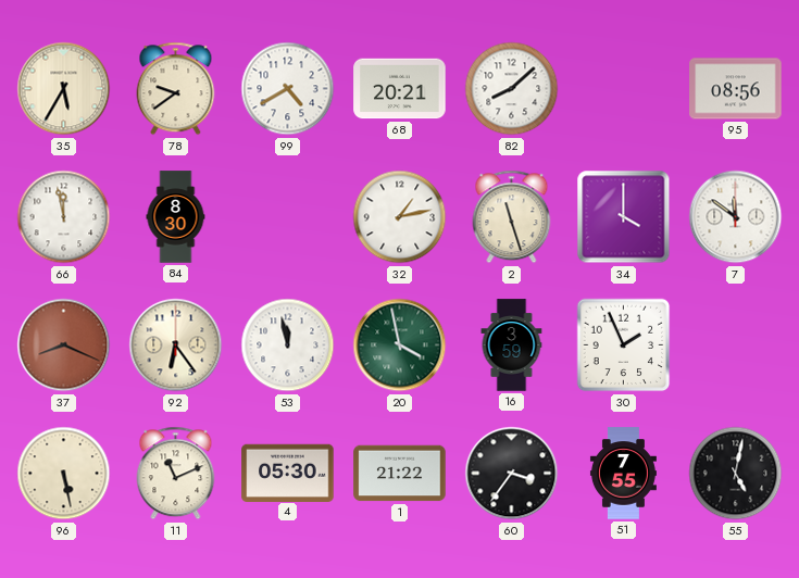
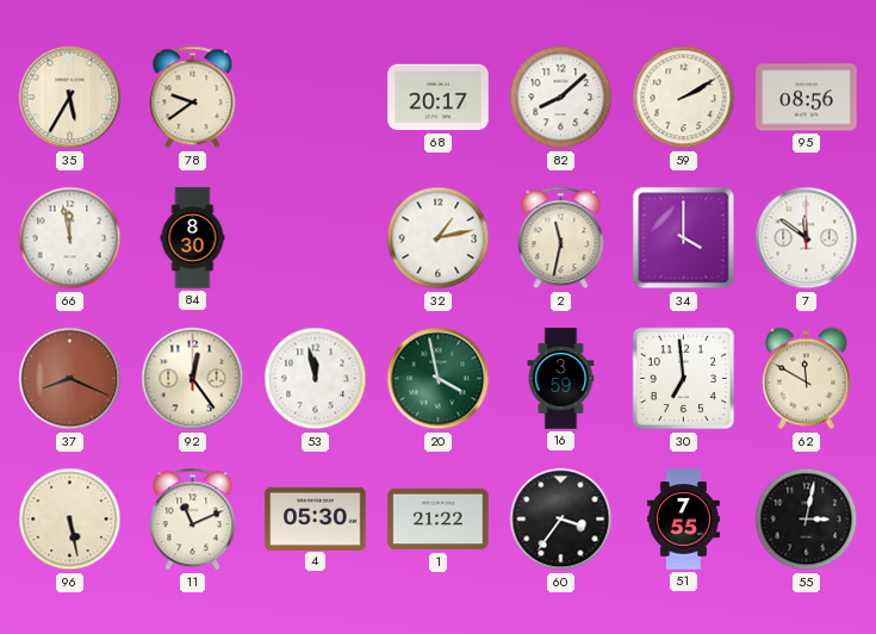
99: 4:40 -> none (288, 89)
68: 20:21 -> 20:17 (439, 98)
59: none -> 2:10 (684, 98)
2: 11:27 -> 11:32 (561, 238)
92: 6:24 -> 12:24 (193, 379)
30: 1:56 -> 6:59 (684, 379)
62: none -> 11:50 (806, 379)
55: 5:02 -> 3:02 (807, 520)
